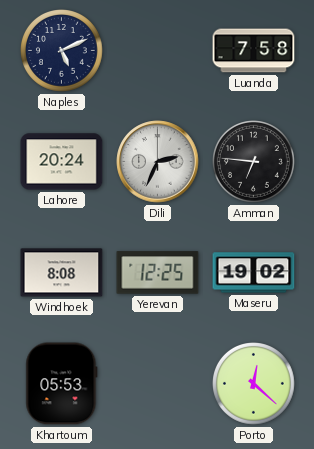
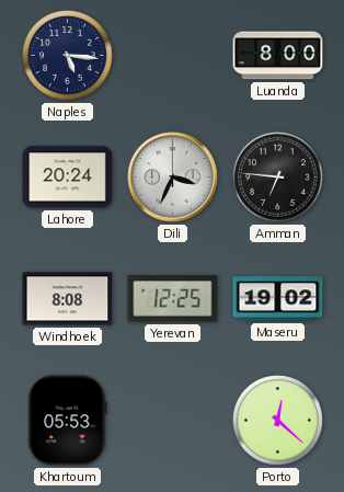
Naples: 5:11 -> 5:16 (68, 56)
Luanda: 7:58 -> 8:00 (278, 56)
Dili: 2:34 -> 3:34 (173, 178)
